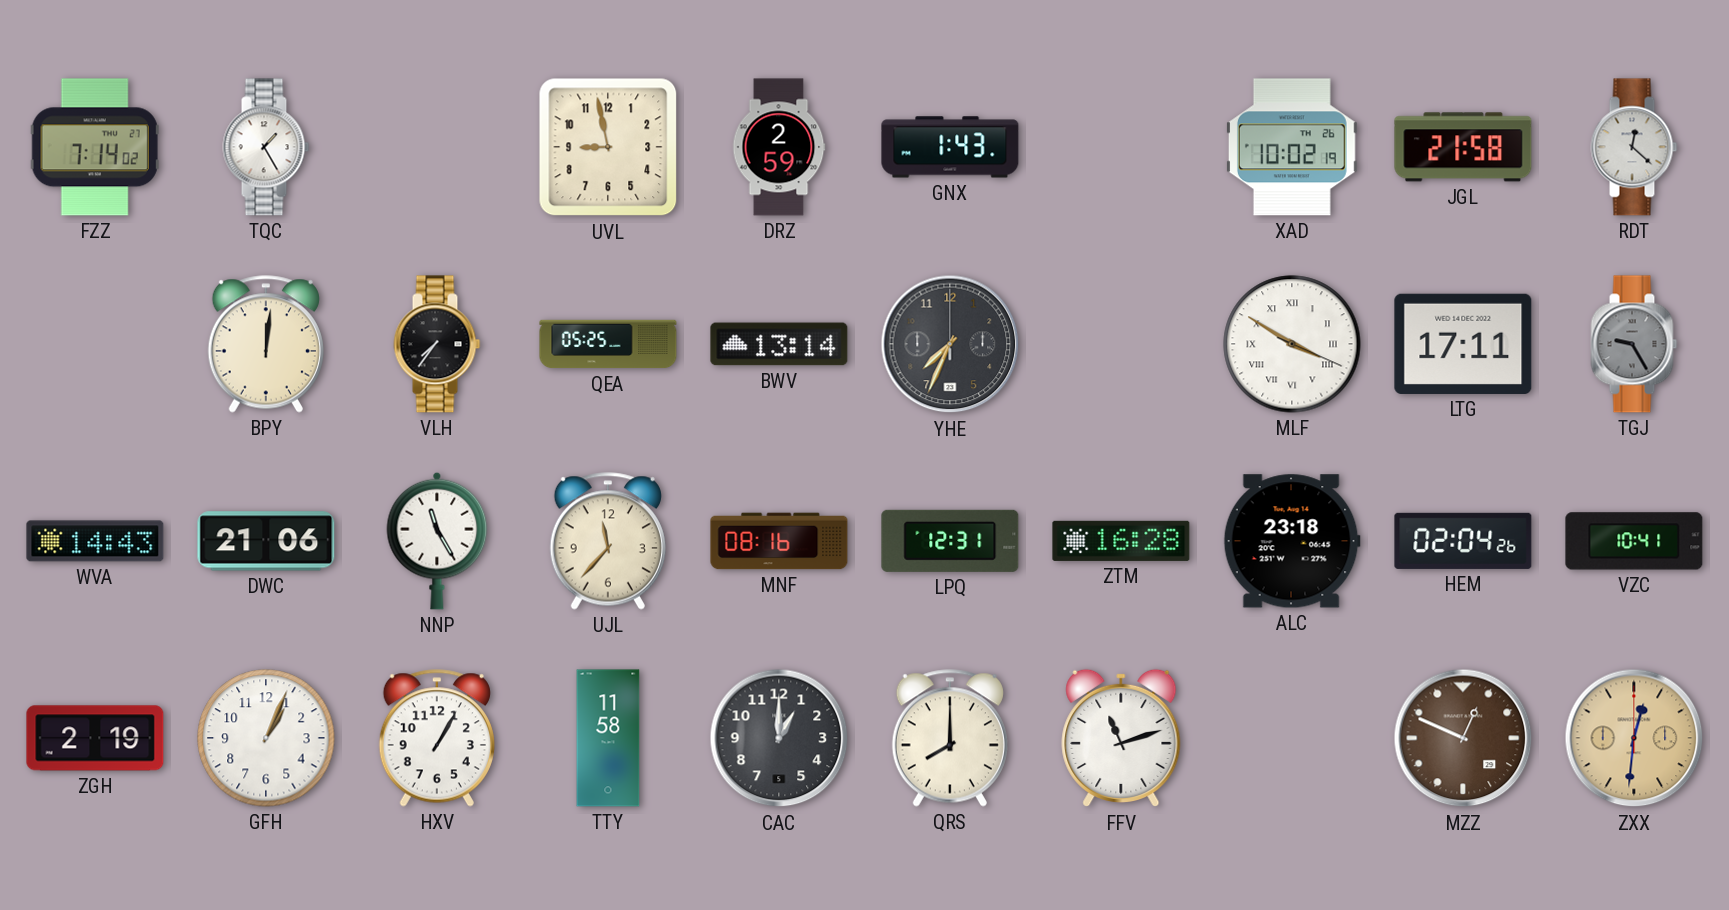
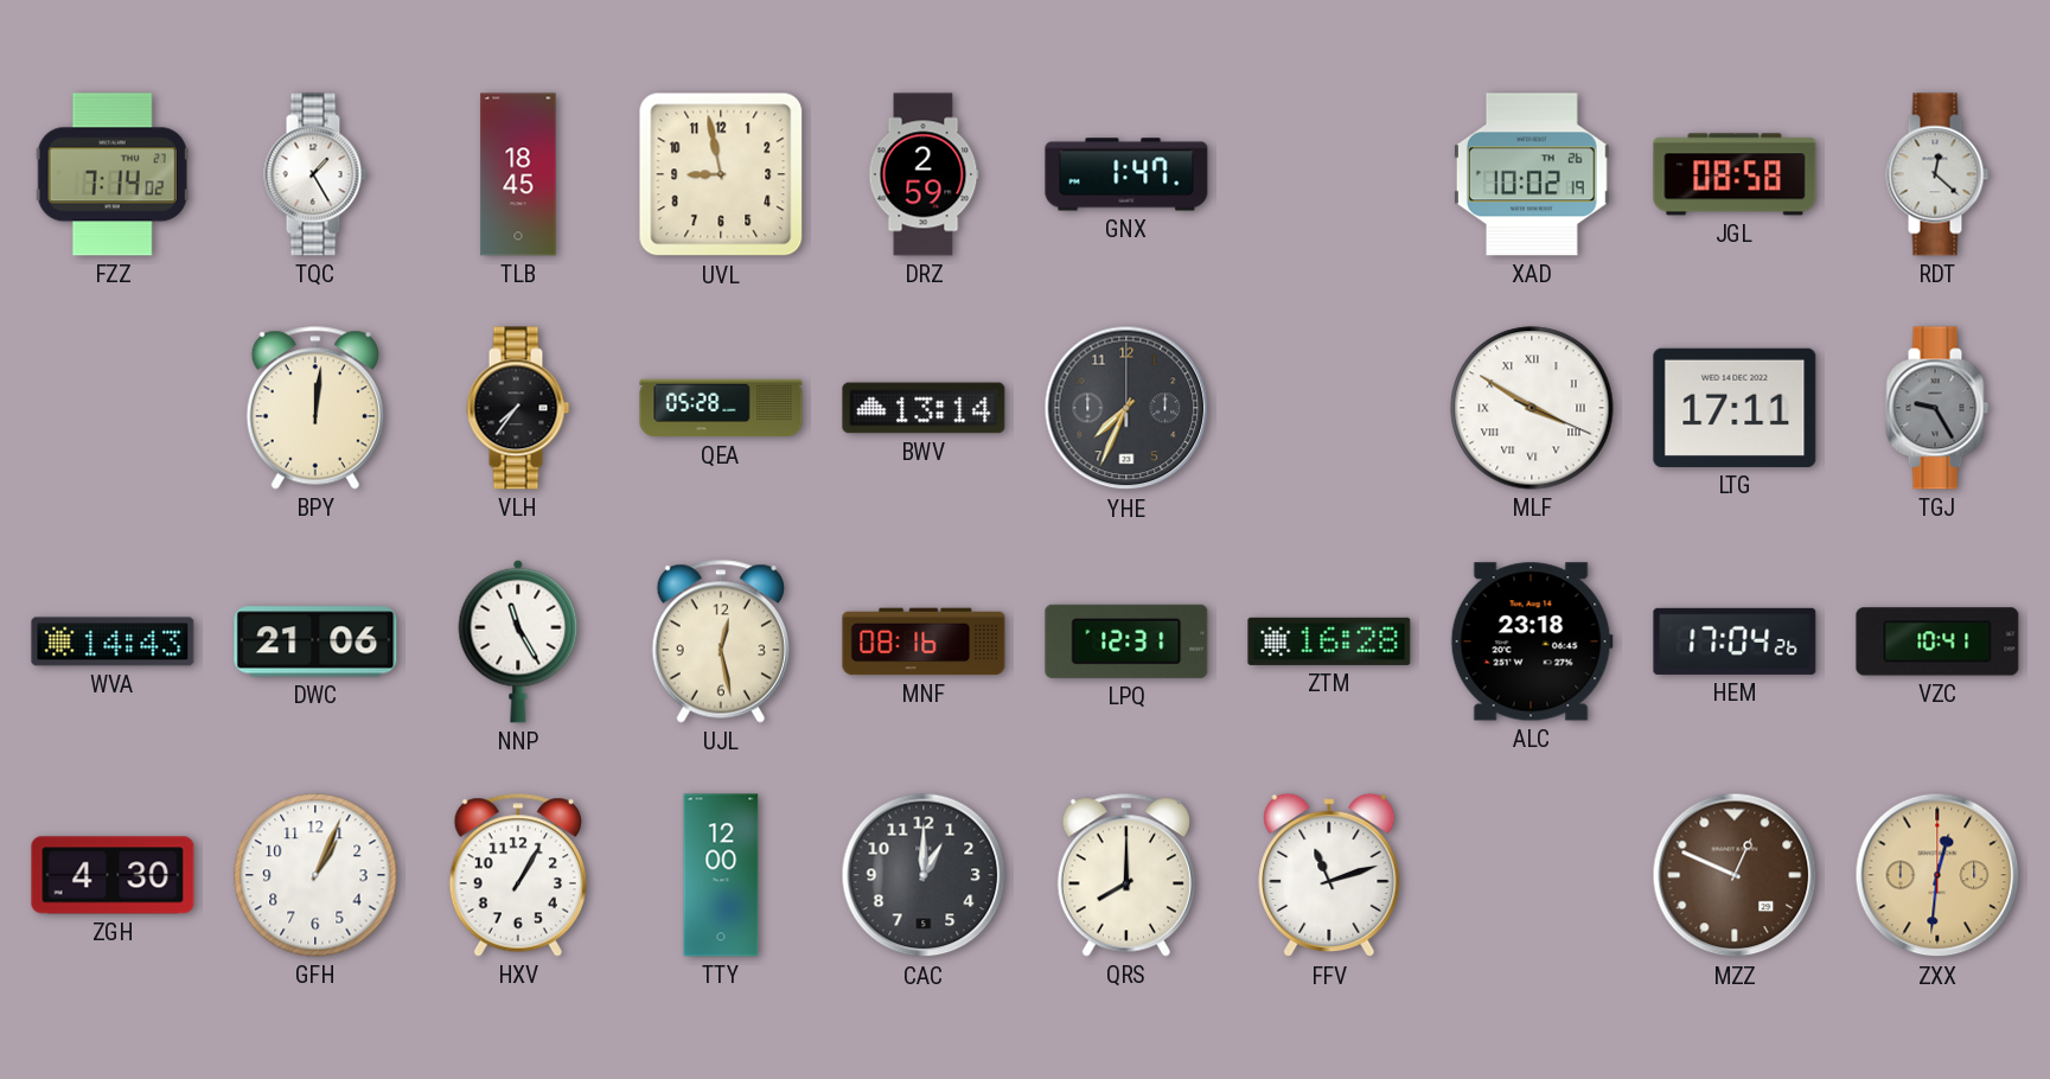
TLB: none -> 18:45 (518, 174)
GNX: 1:43 -> 1:47 (1126, 174)
JGL: 21:58 -> 08:58 (1735, 174)
QEA: 05:25 -> 05:28 (721, 408)
UJL: 11:37 -> 12:28 (721, 641)
HEM: 02:04 -> 17:04 (1735, 641)
ZGH: 2:19 -> 4:30 (113, 875)
TTY: 11:58 -> 12:00 (721, 875)
